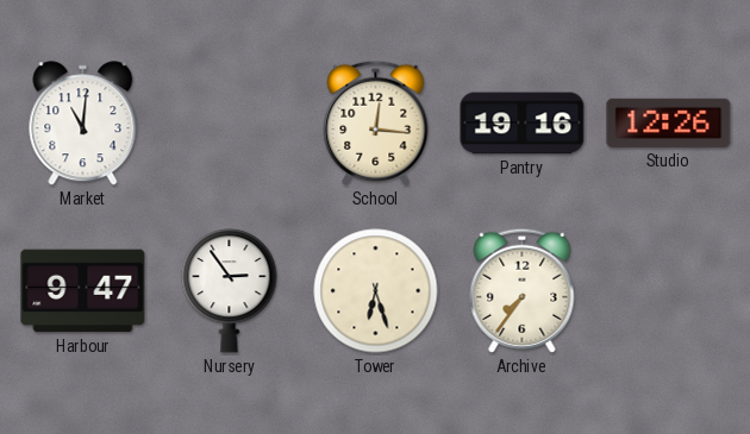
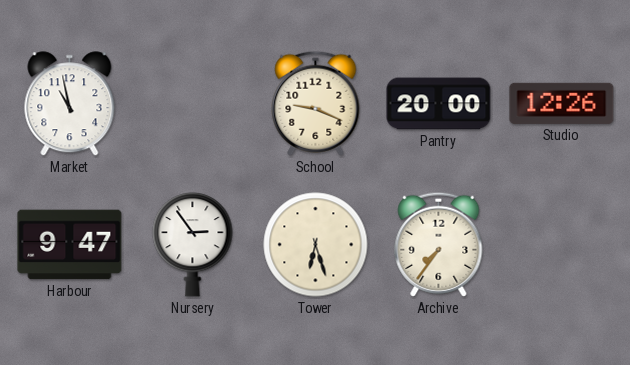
Market: 11:01 -> 10:58 (70, 104)
School: 12:16 -> 9:19 (316, 103)
Pantry: 19:16 -> 20:00 (439, 104)
